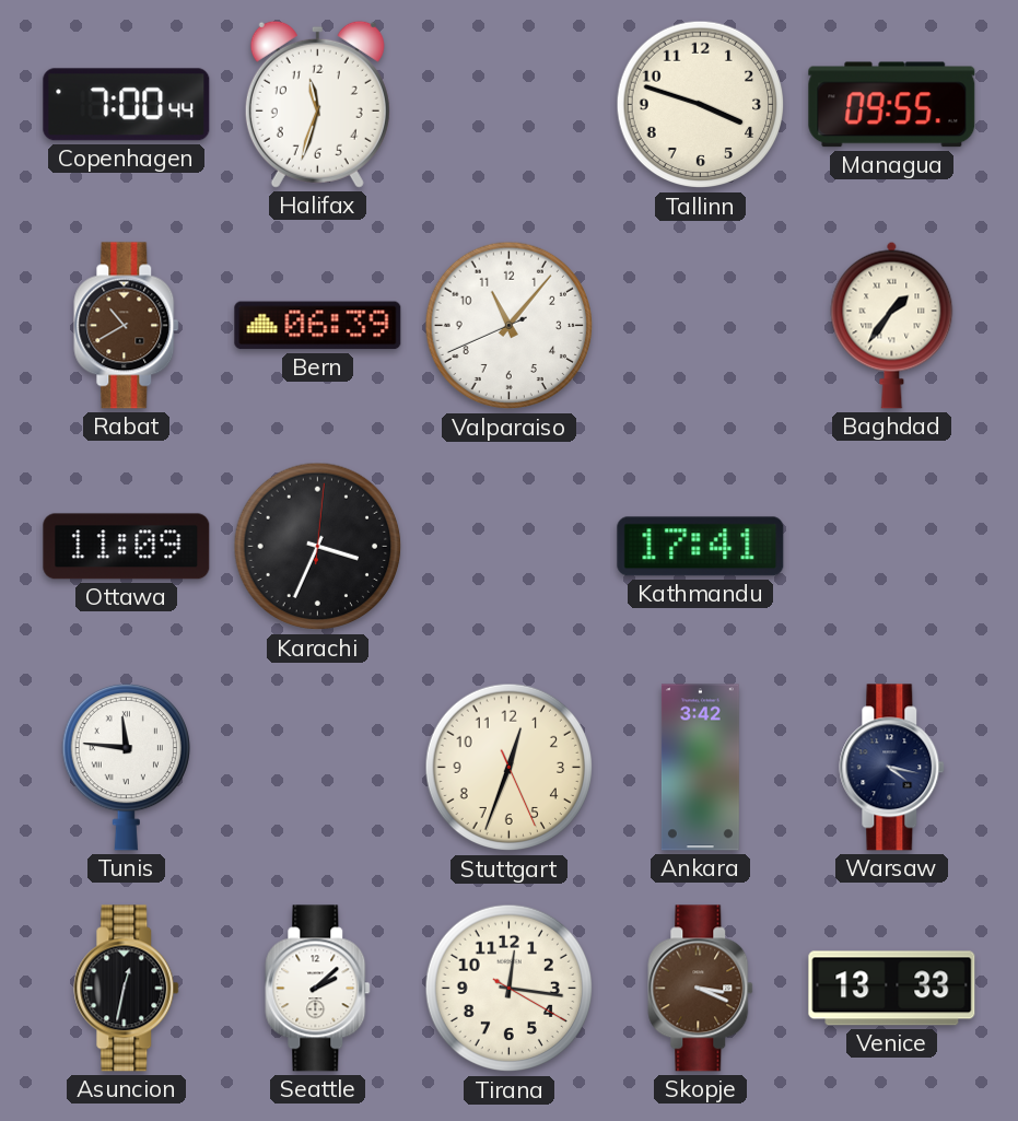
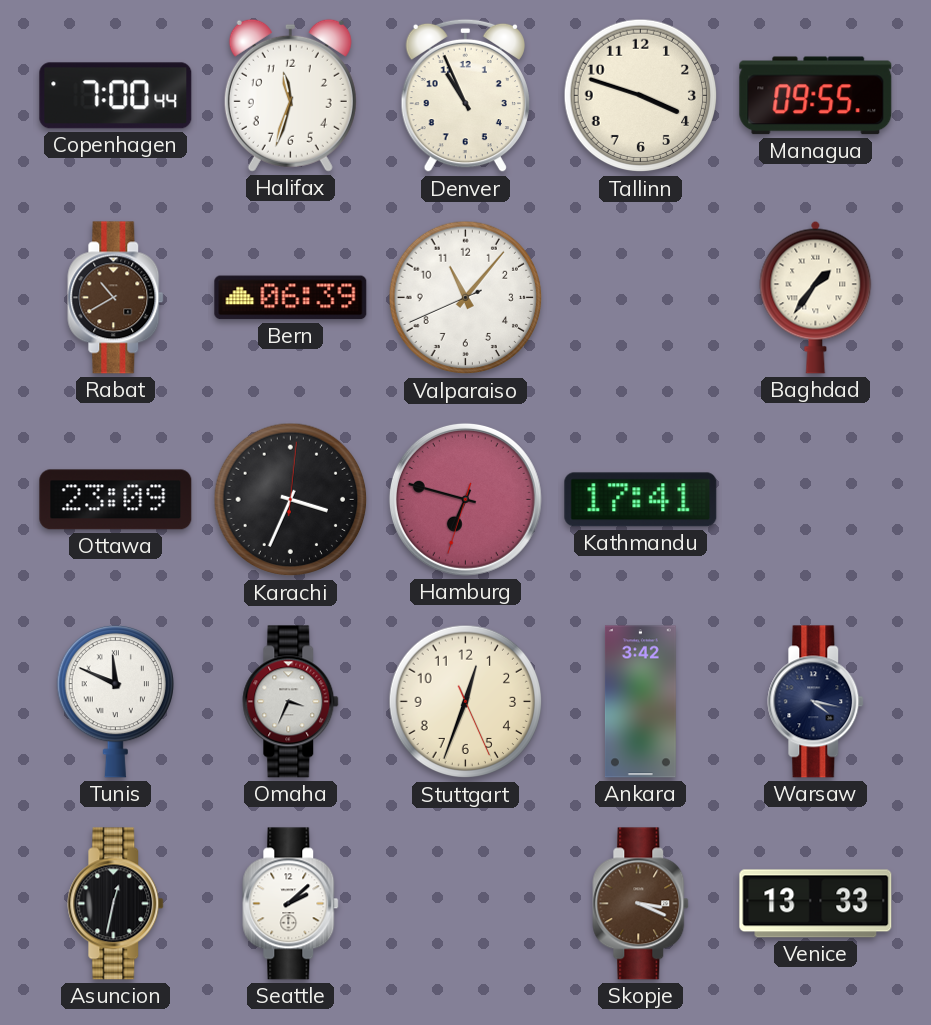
Denver: none -> 10:56 (465, 96)
Ottawa: 11:09 -> 23:09 (116, 500)
Hamburg: none -> 6:47 (465, 499)
Tunis: 11:46 -> 11:49 (115, 701)
Omaha: none -> 3:34 (291, 702)
Tirana: 12:16 -> none (510, 989)
